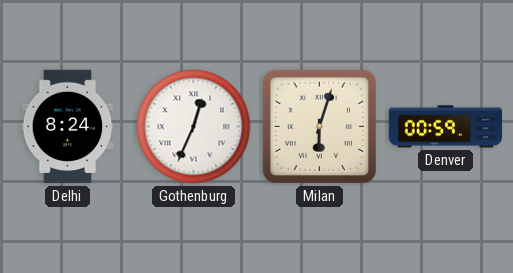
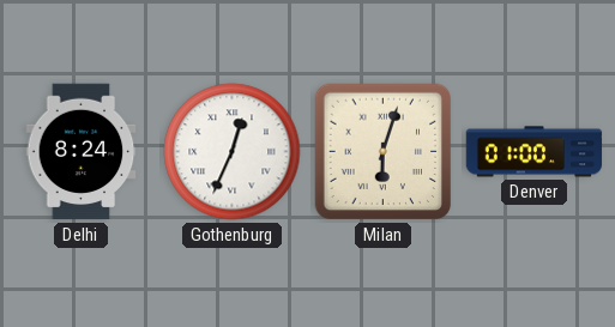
Denver: 00:59 -> 01:00 (535, 152)
